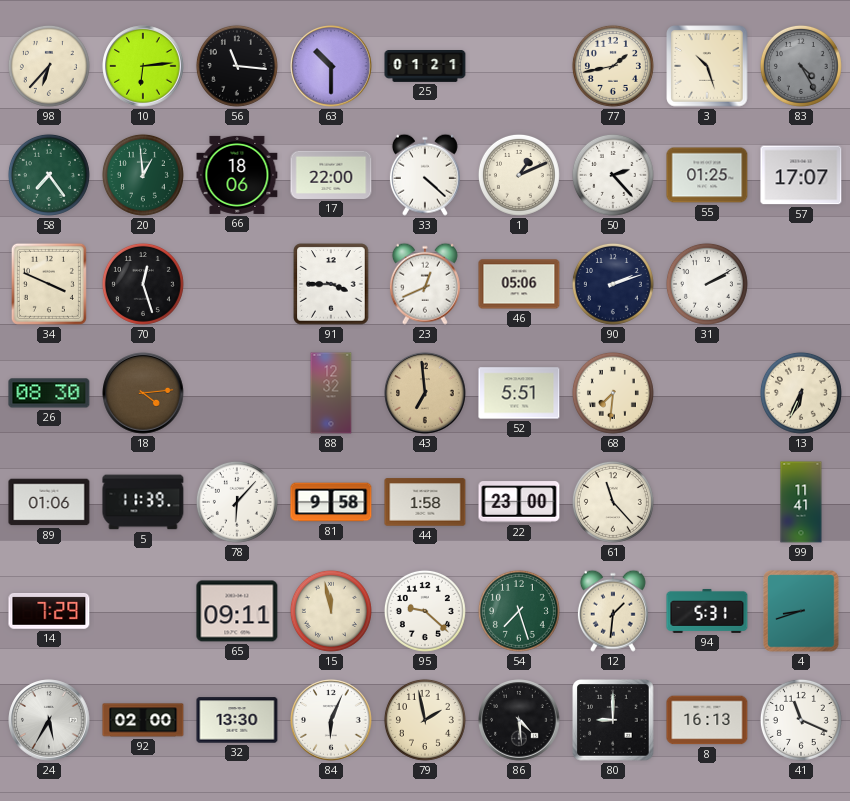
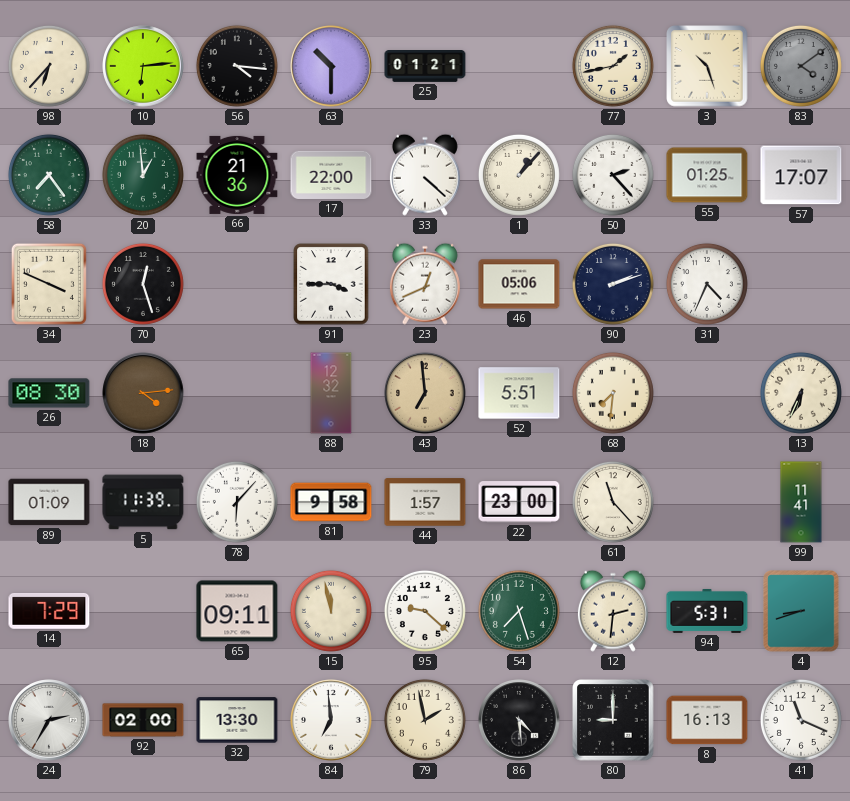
56: 11:16 -> 4:16 (237, 66)
83: 4:25 -> 4:09 (801, 66)
66: 18:06 -> 21:36 (237, 175)
1: 1:11 -> 1:07 (519, 175)
31: 2:10 -> 4:34 (707, 284)
89: 01:06 -> 01:09 (49, 502)
44: 1:58 -> 1:57 (425, 502)
12: 1:31 -> 2:31 (613, 611)
24: 5:35 -> 2:35 (49, 720)
84: 6:04 -> 6:59 (331, 720)
